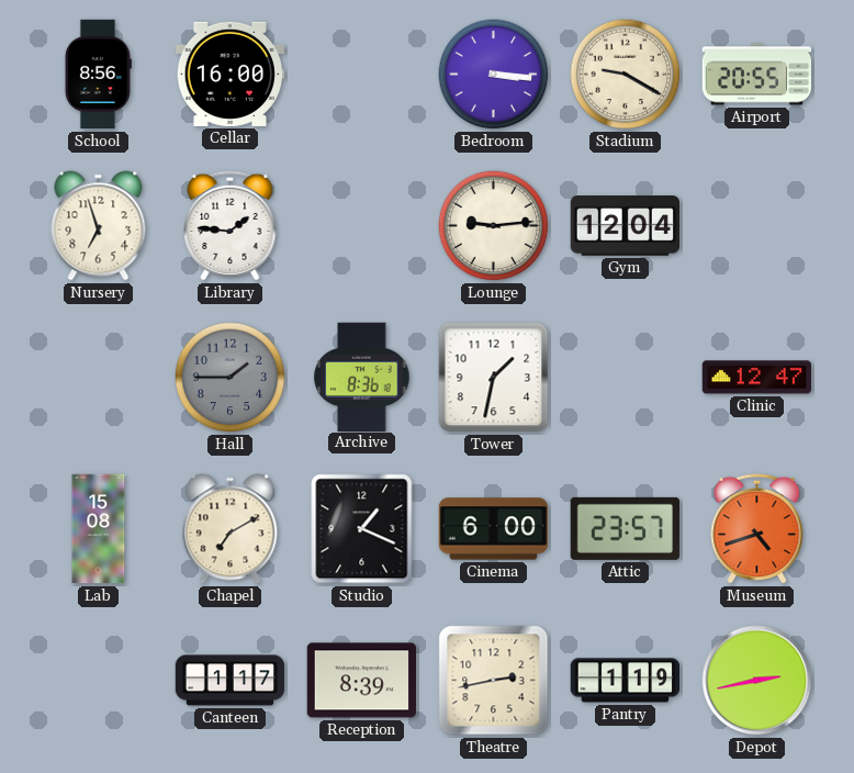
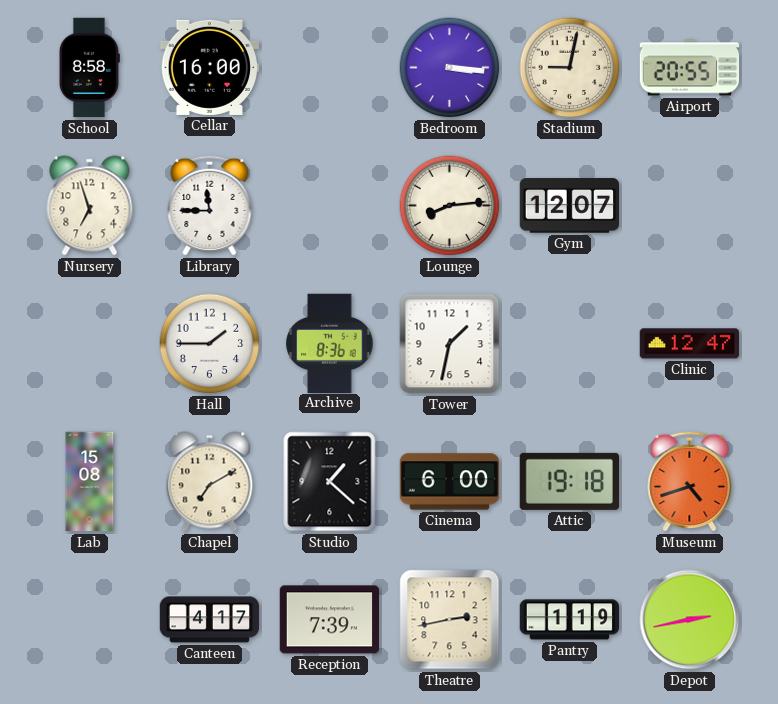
School: 8:56 -> 8:58 (89, 68)
Stadium: 9:20 -> 9:02 (570, 68)
Library: 1:46 -> 11:45 (210, 205)
Lounge: 9:14 -> 8:14 (450, 206)
Gym: 12:04 -> 12:07 (569, 206)
Hall dial: grey -> white (210, 344)
Studio: 1:19 -> 1:22 (330, 482)
Attic: 23:57 -> 19:18 (569, 481)
Canteen: 1:17 -> 4:17 (210, 620)
Reception: 8:39 -> 7:39 (329, 620)
